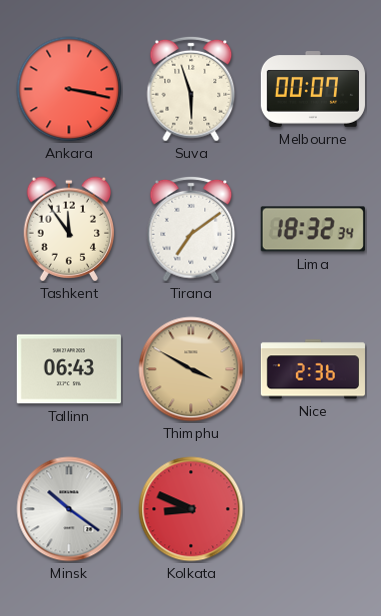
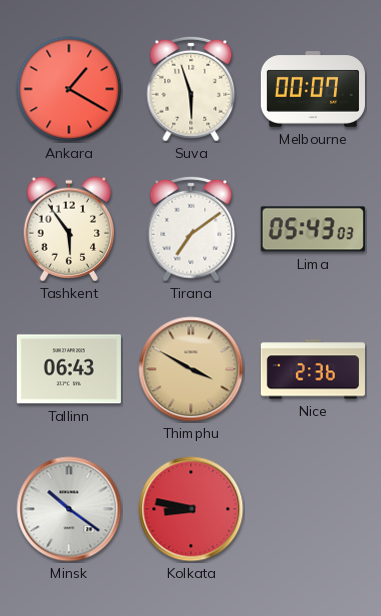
Ankara: 3:17 -> 1:20 (69, 89)
Tashkent: 11:54 -> 5:54 (68, 229)
Lima: 18:32 -> 05:43 (313, 229)
Kolkata: 8:49 -> 8:47 (191, 509)
